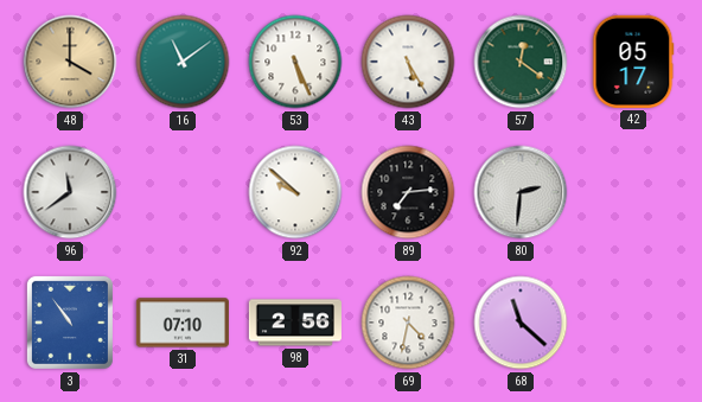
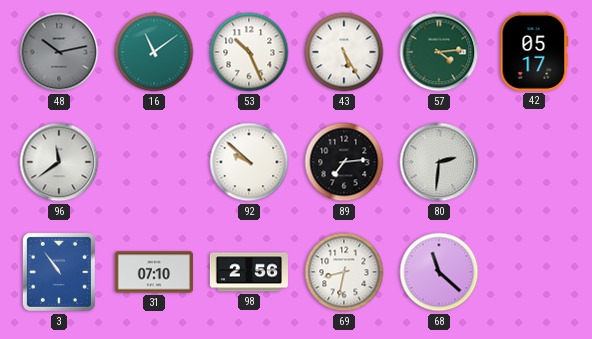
48: 4:00 -> 10:13 (59, 52)
48 dial: champagne -> grey (59, 52)
53: 5:26 -> 10:26 (249, 52)
57: 12:21 -> 4:14 (439, 52)
69: 4:32 -> 8:32 (344, 272)
